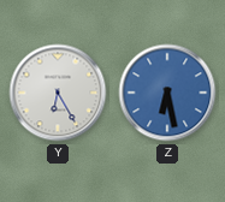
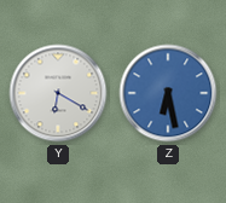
Y: 6:25 -> 6:20 (58, 93)
